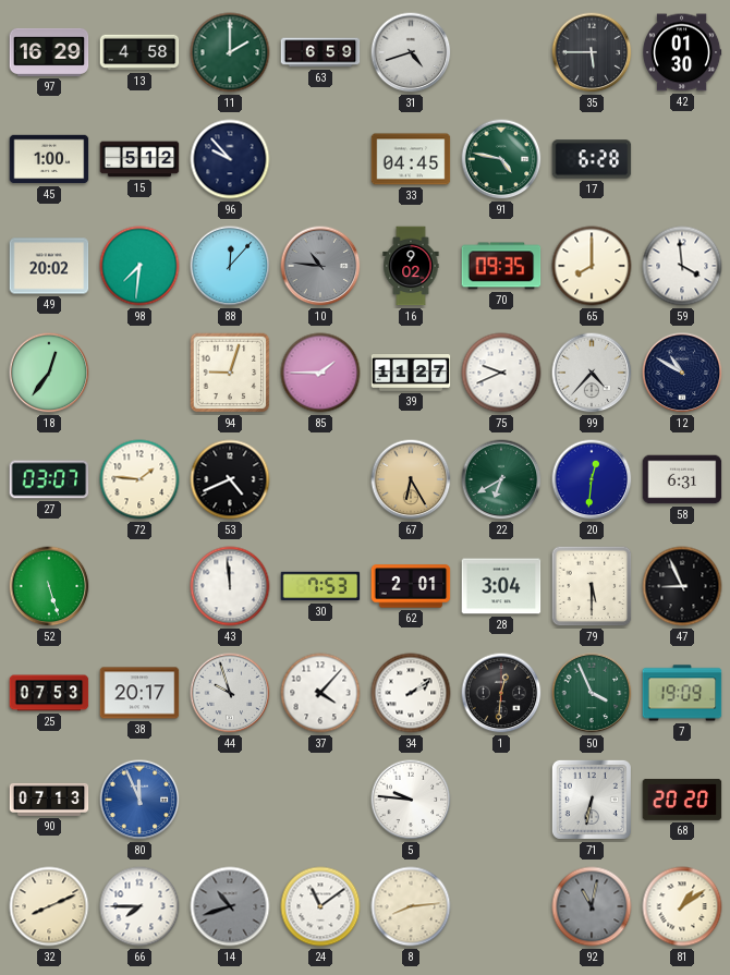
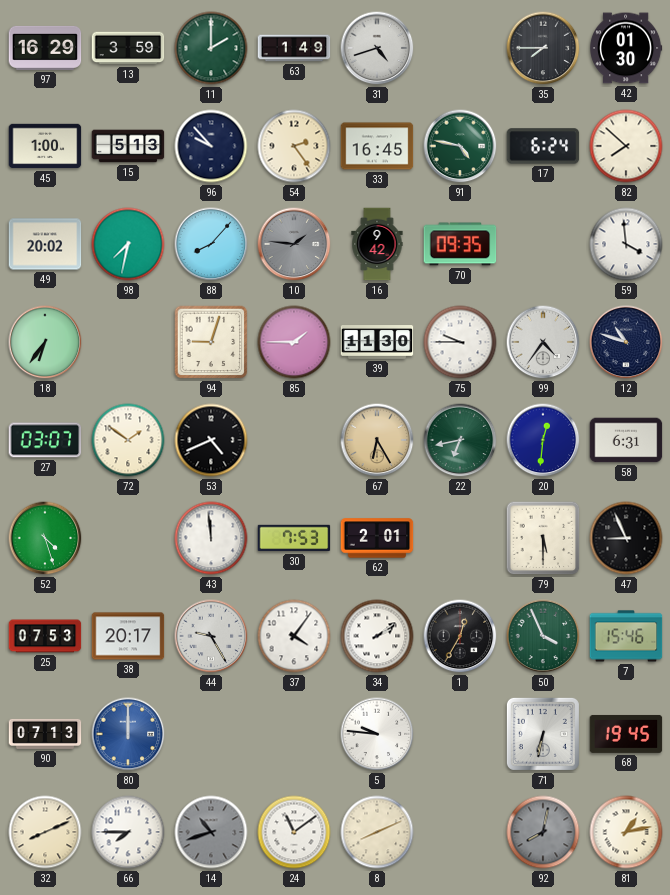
13: 4:58 -> 3:59 (128, 48)
63: 6:59 -> 1:49 (294, 48)
35: 5:45 -> 7:45 (543, 48)
15: 5:12 -> 5:13 (128, 146)
54: none -> 2:24 (294, 146)
33: 04:45 -> 16:45 (377, 146)
17: 6:28 -> 6:24 (543, 146)
82: none -> 7:52 (626, 146)
98: 7:31 -> 7:32 (128, 244)
88: 12:07 -> 8:07 (211, 244)
10: 10:46 -> 1:46 (294, 244)
16: 9:02 -> 9:42 (377, 244)
65: 8:00 -> none (592, 266)
18: 12:36 -> 6:36 (45, 342)
39: 11:27 -> 11:30 (377, 343)
75: 9:41 -> 9:45 (460, 342)
99: 4:37 -> 4:36 (543, 342)
12: 10:50 -> 10:48 (626, 342)
72: 1:46 -> 1:51 (128, 440)
22: 6:40 -> 6:43 (460, 440)
52: 5:27 -> 4:27 (45, 538)
28: 3:04 -> none (501, 586)
44: 9:57 -> 9:25 (211, 636)
37: 4:07 -> 4:06 (294, 636)
1: 12:31 -> 12:35 (460, 636)
7: 19:09 -> 15:46 (626, 636)
80: 11:56 -> 12:00 (128, 734)
68: 20:20 -> 19:45 (626, 734)
8: 8:14 -> 8:11 (377, 832)
92: 11:02 -> 8:02 (543, 832)
81: 1:09 -> 1:13 (626, 832)
